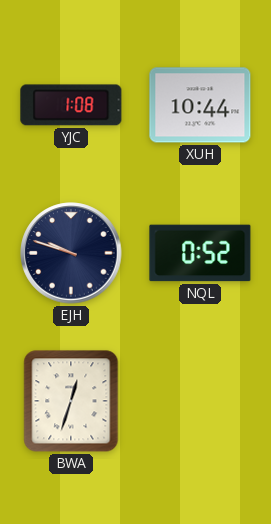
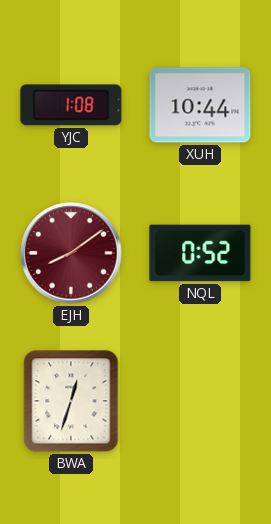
EJH: 9:48 -> 8:09 (71, 253)
EJH dial: navy -> burgundy (71, 253)
